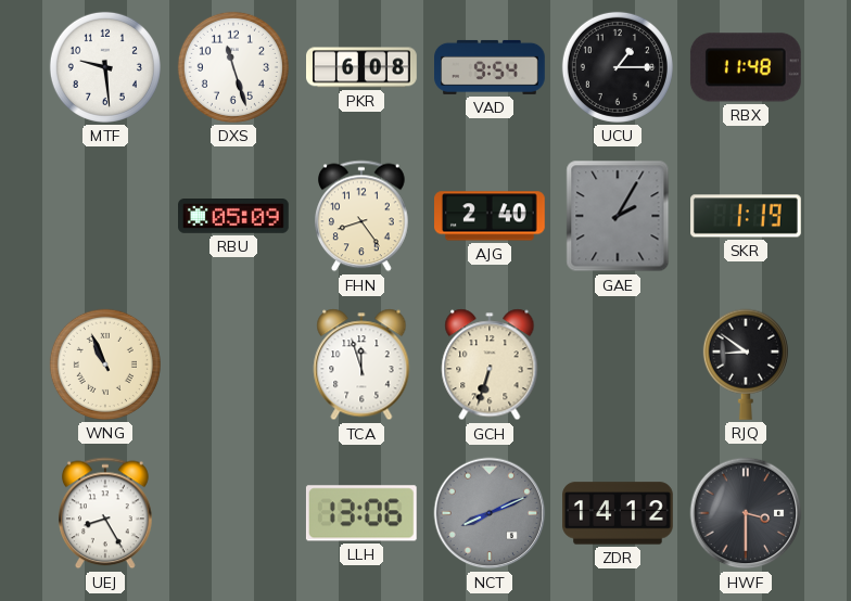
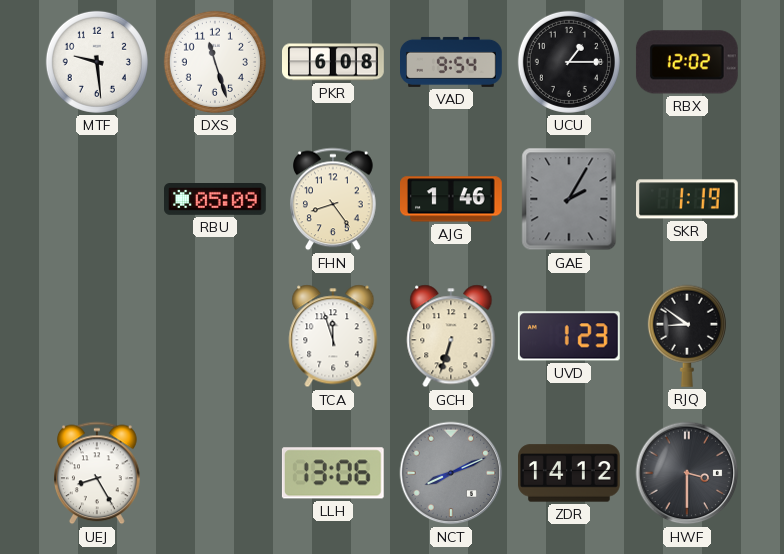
RBX: 11:48 -> 12:02 (687, 62)
AJG: 2:40 -> 1:46 (452, 199)
WNG: 10:56 -> none (105, 365)
UVD: none -> 1:23 (569, 336)
